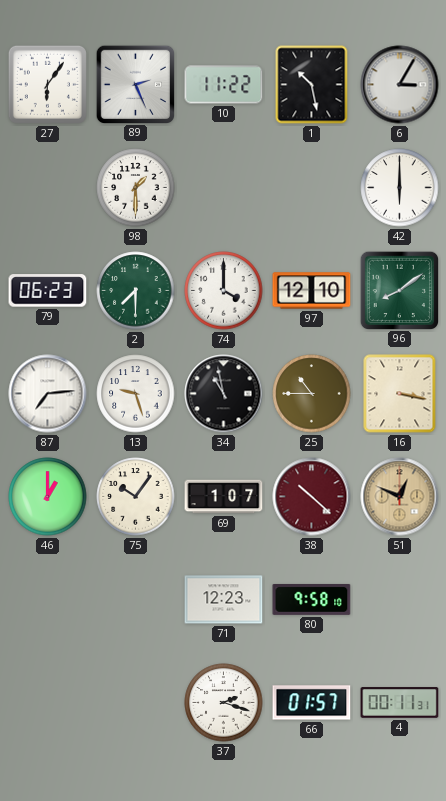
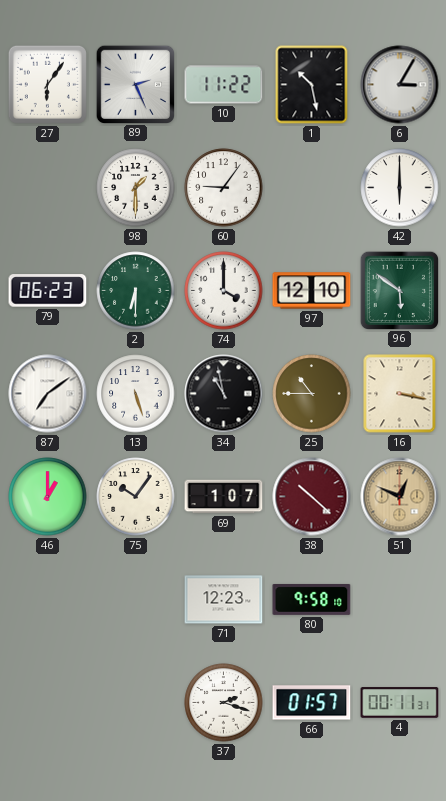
60: none -> 9:06 (224, 188)
2: 7:30 -> 6:30 (136, 291)
96: 8:09 -> 5:51 (399, 290)
87: 7:14 -> 7:09 (48, 394)
13: 9:27 -> 5:27 (136, 394)
